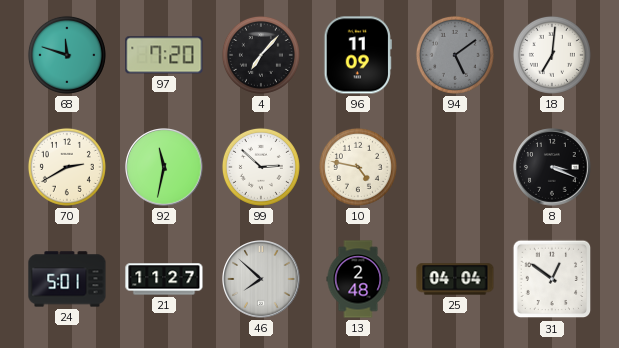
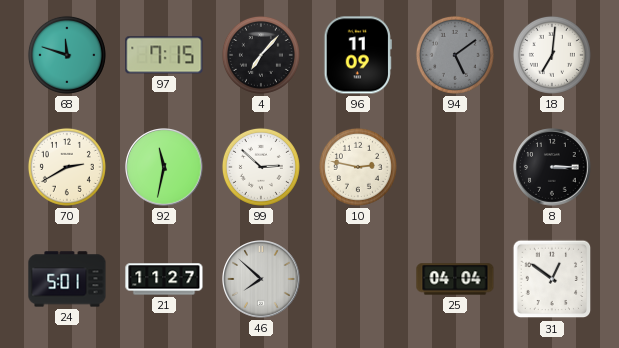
97: 7:20 -> 7:15 (164, 55)
10: 4:47 -> 2:47 (358, 167)
8: 3:19 -> 3:15 (552, 167)
13: 2:48 -> none (358, 279)
